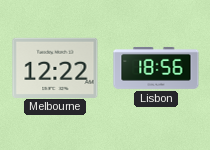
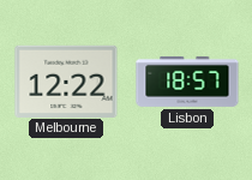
Lisbon: 18:56 -> 18:57 (187, 82)
